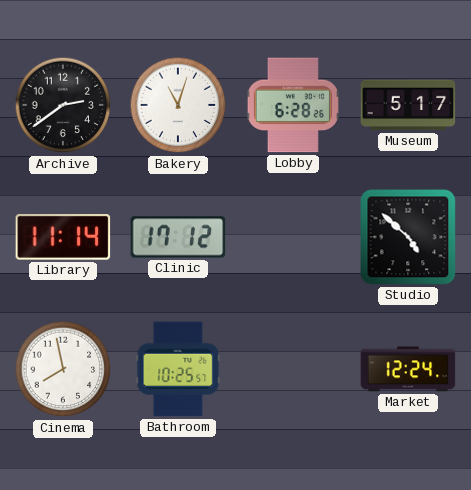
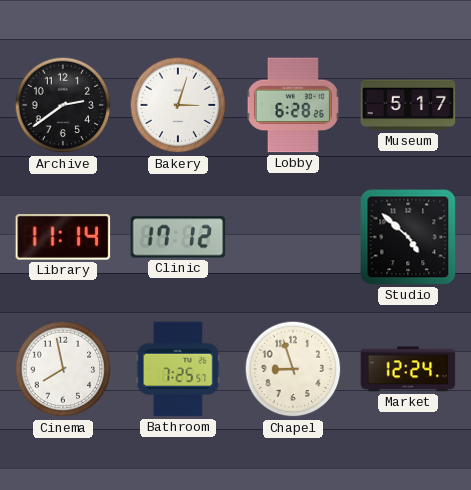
Bakery: 11:03 -> 3:03 (178, 105)
Bathroom: 10:25 -> 7:25 (178, 369)
Chapel: none -> 8:57 (293, 369)
